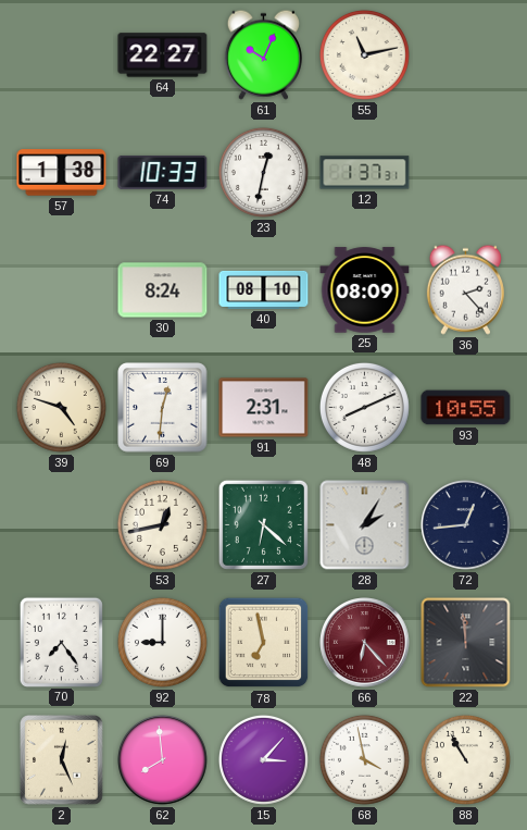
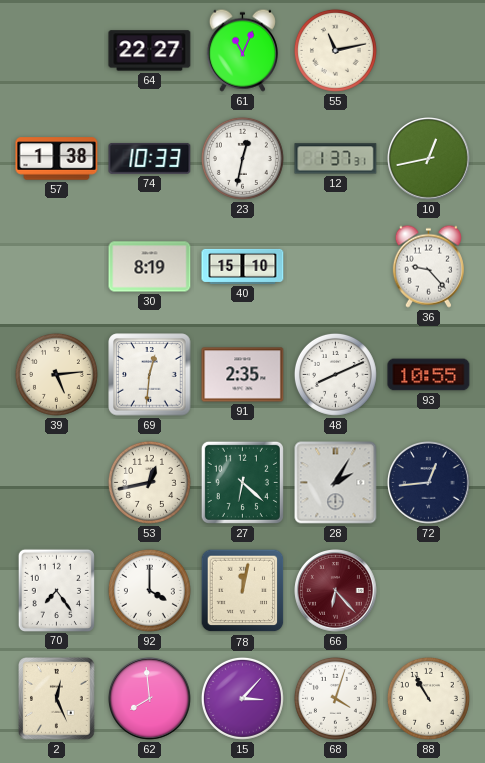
61: 10:04 -> 11:04 (242, 50)
10: none -> 12:43 (429, 159)
30: 8:24 -> 8:19 (150, 267)
40: 08:10 -> 15:10 (243, 266)
25: 08:09 -> none (365, 290)
36: 2:23 -> 9:23 (428, 266)
39: 4:48 -> 5:14 (56, 374)
91: 2:31 -> 2:35 (243, 375)
92: 9:00 -> 4:00 (149, 590)
78: 6:58 -> 12:02 (243, 591)
22: 11:59 -> none (466, 643)
68: 3:58 -> 4:03 (335, 698)
